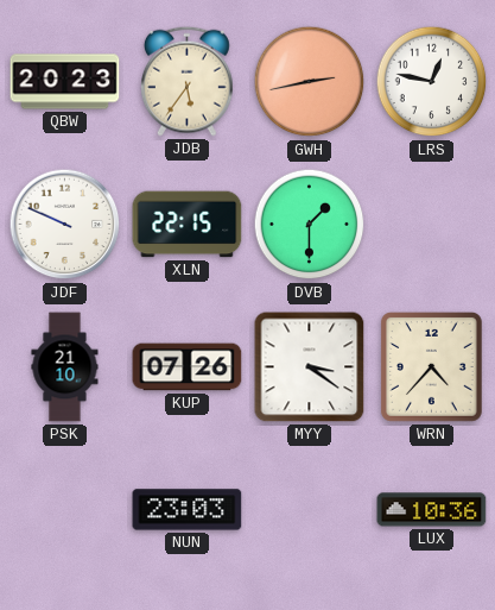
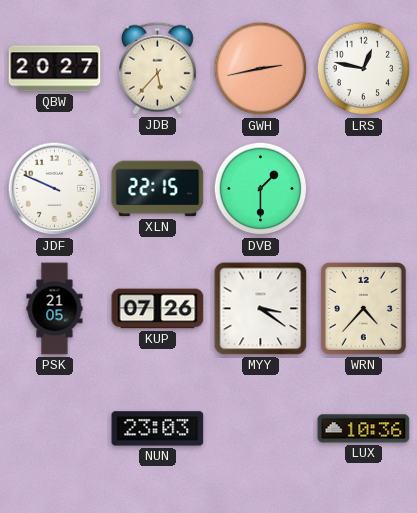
QBW: 20:23 -> 20:27 (55, 69)
JDB: 5:36 -> 5:37 (158, 68)
PSK: 21:10 -> 21:05 (55, 309)
